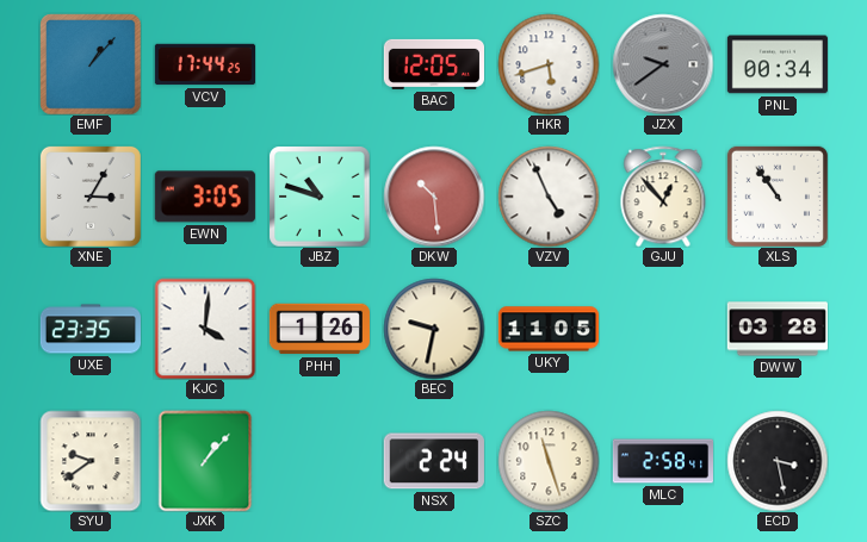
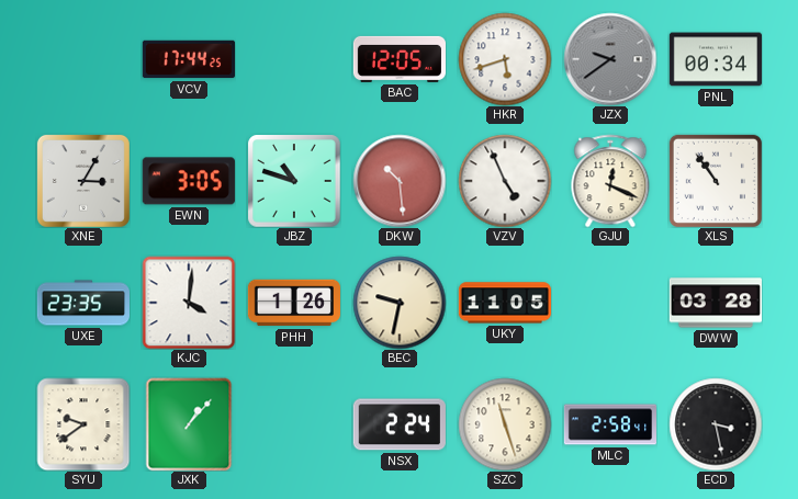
EMF: 1:07 -> none (91, 64)
GJU: 12:53 -> 12:19 (610, 181)
